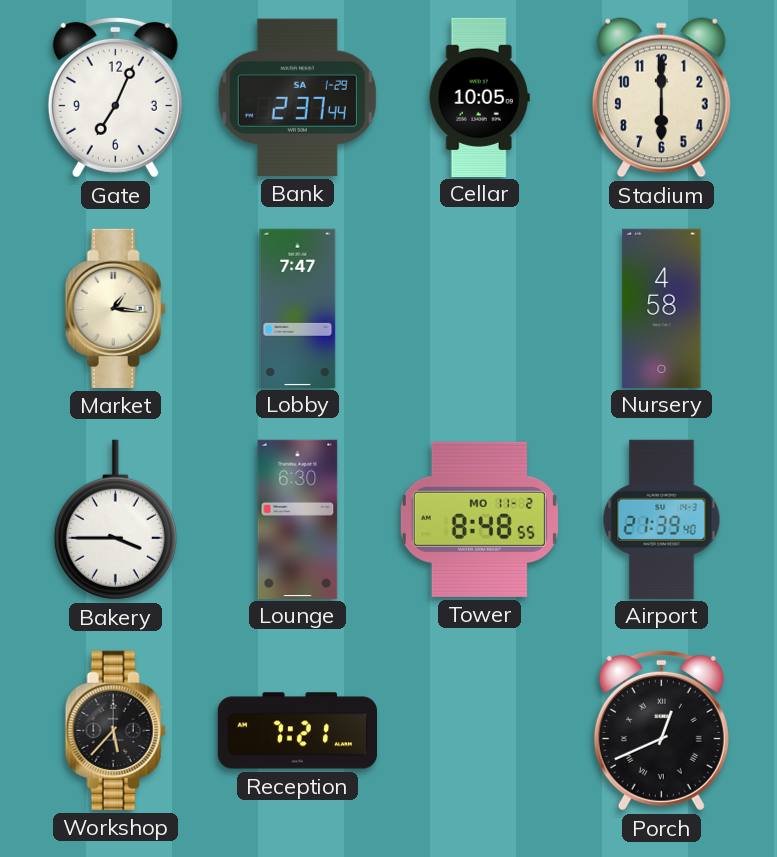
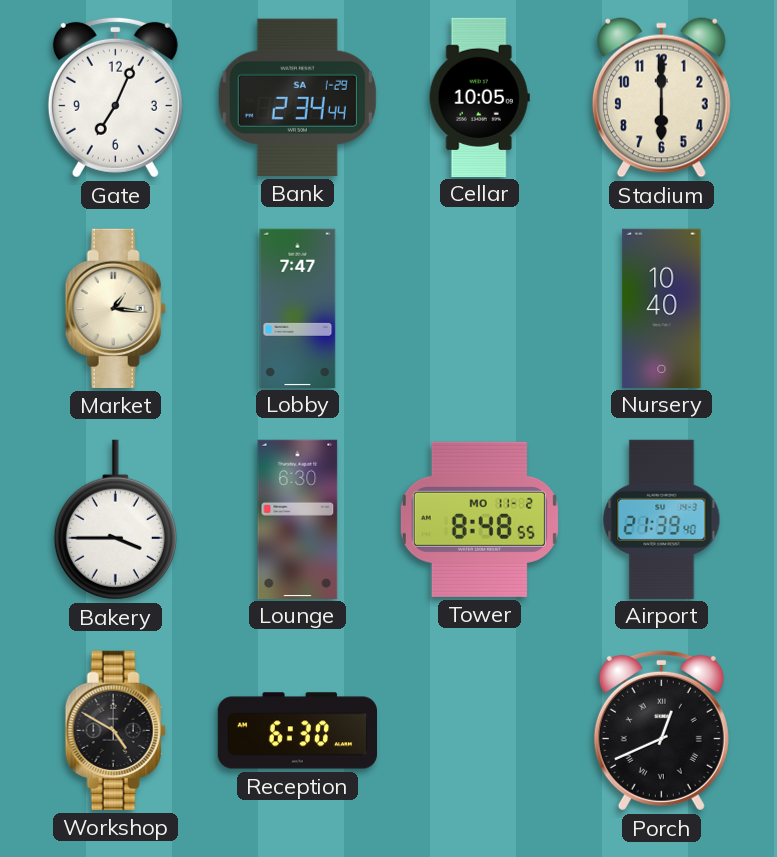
Bank: 2:37 -> 2:34 (297, 97)
Nursery: 4:58 -> 10:40 (662, 308)
Workshop: 5:37 -> 4:50 (115, 730)
Reception: 7:21 -> 6:30 (297, 731)
